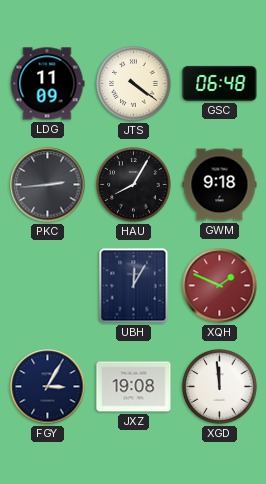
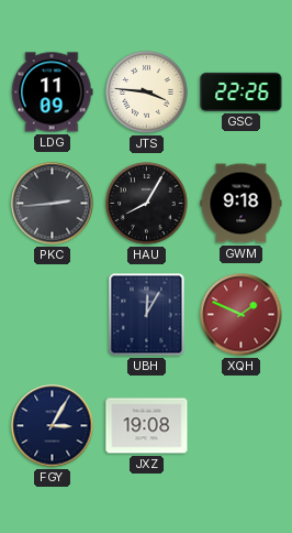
JTS: 4:21 -> 3:46 (147, 93)
GSC: 06:48 -> 22:26 (242, 91)
XGD: 11:59 -> none (220, 387)
